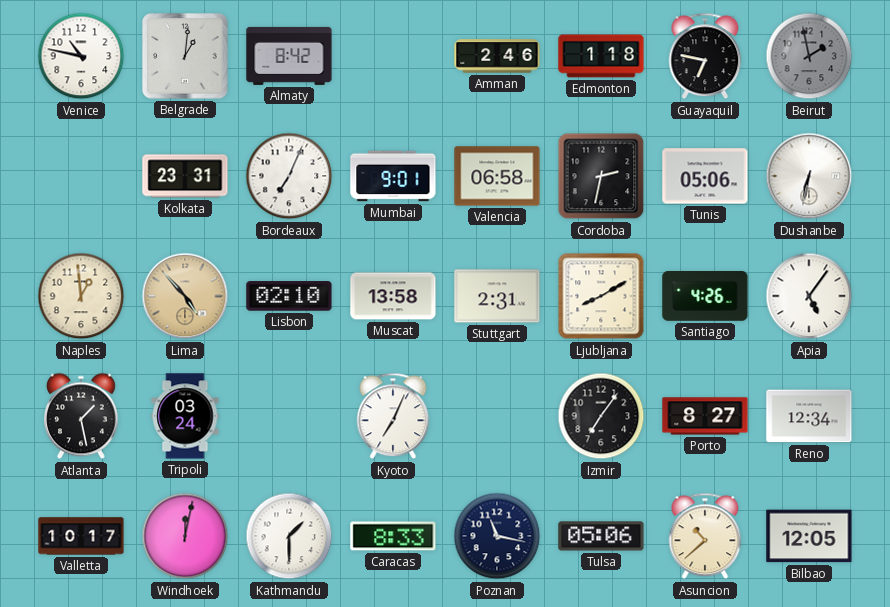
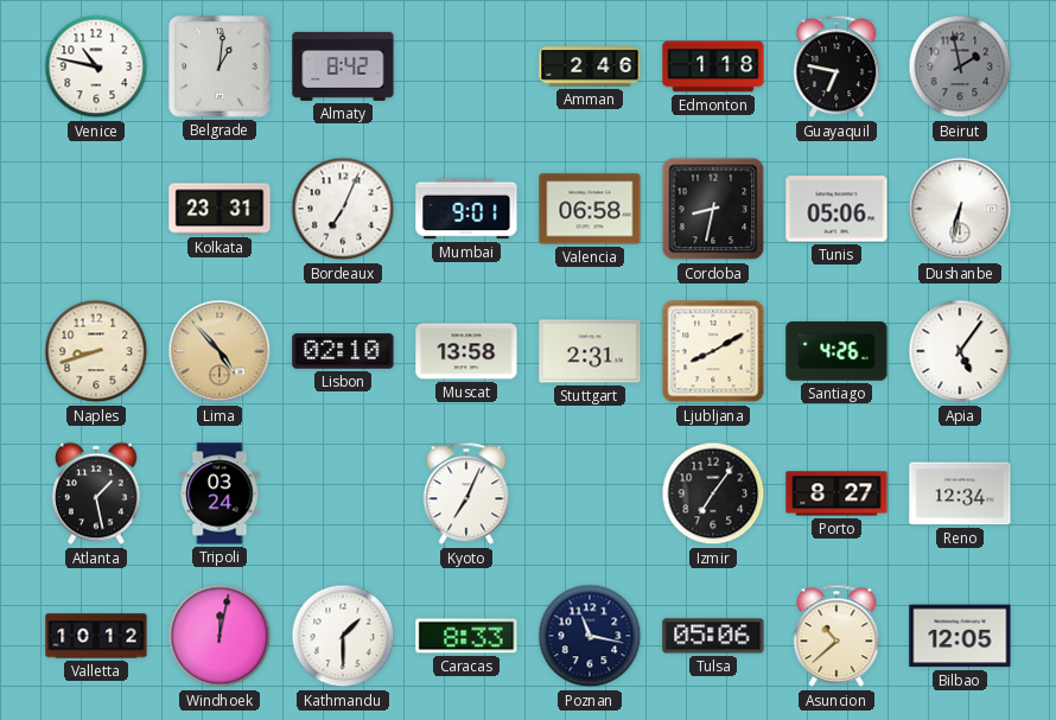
Cordoba: 2:32 -> 8:32 (713, 209)
Naples: 12:59 -> 8:42 (96, 351)
Valletta: 10:17 -> 10:12 (96, 636)
